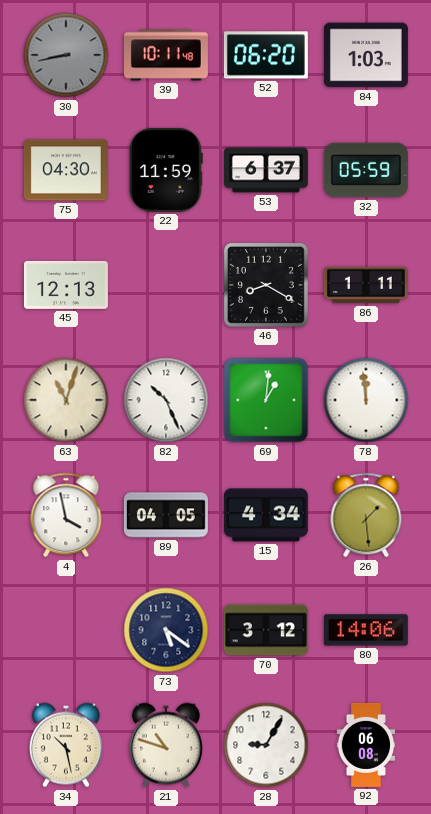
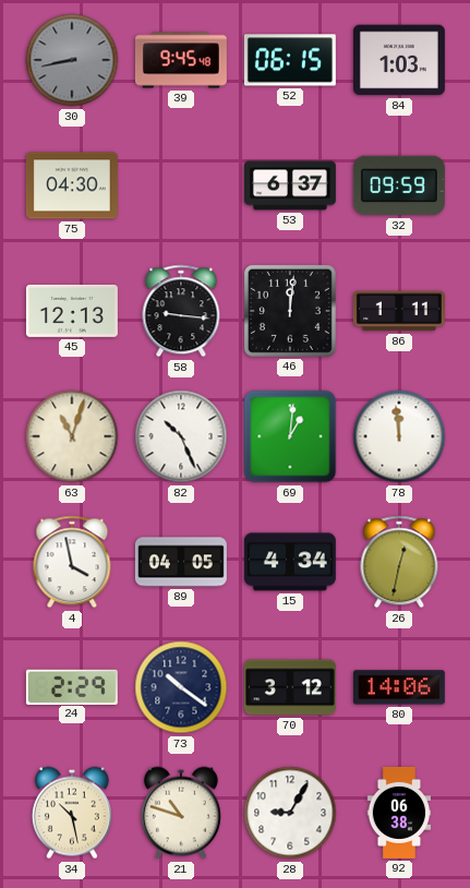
39: 10:11 -> 9:45 (181, 60)
52: 06:20 -> 06:15 (290, 60)
22: 11:59 -> none (166, 170)
32: 05:59 -> 09:59 (399, 185)
58: none -> 9:16 (181, 311)
46: 8:20 -> 12:01 (290, 311)
26: 1:29 -> 12:32 (399, 562)
24: none -> 2:29 (72, 686)
73: 5:21 -> 10:21 (181, 687)
92: 06:08 -> 06:38 (399, 813)
